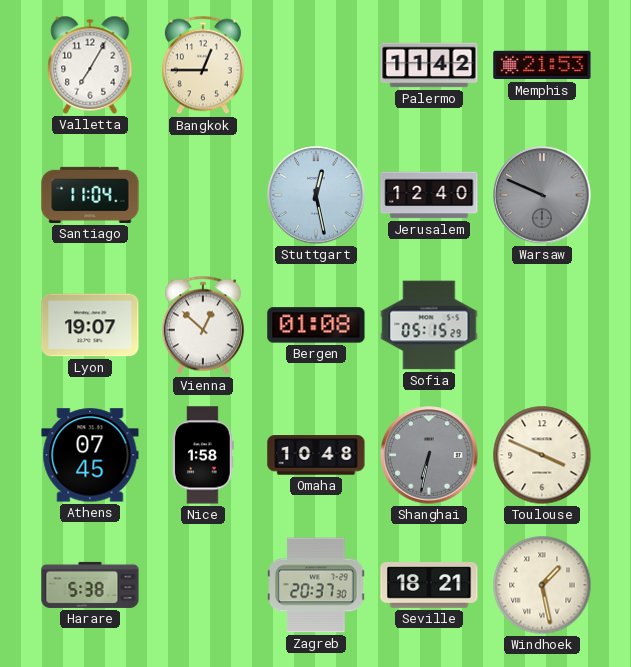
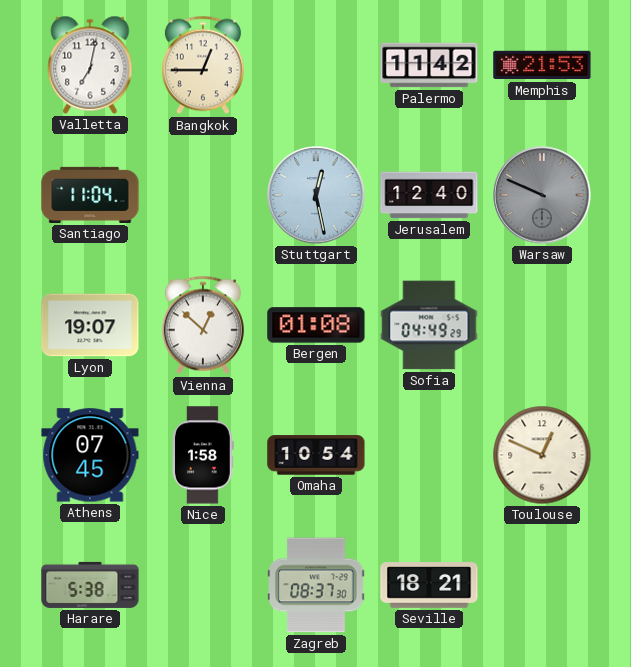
Valletta: 7:05 -> 7:02 (90, 65)
Sofia: 05:15 -> 04:49 (429, 325)
Omaha: 10:48 -> 10:54 (316, 455)
Shanghai: 6:32 -> none (429, 455)
Toulouse: 3:49 -> 12:49 (542, 455)
Zagreb: 20:37 -> 08:37 (316, 585)
Windhoek: 1:28 -> none (542, 585)
